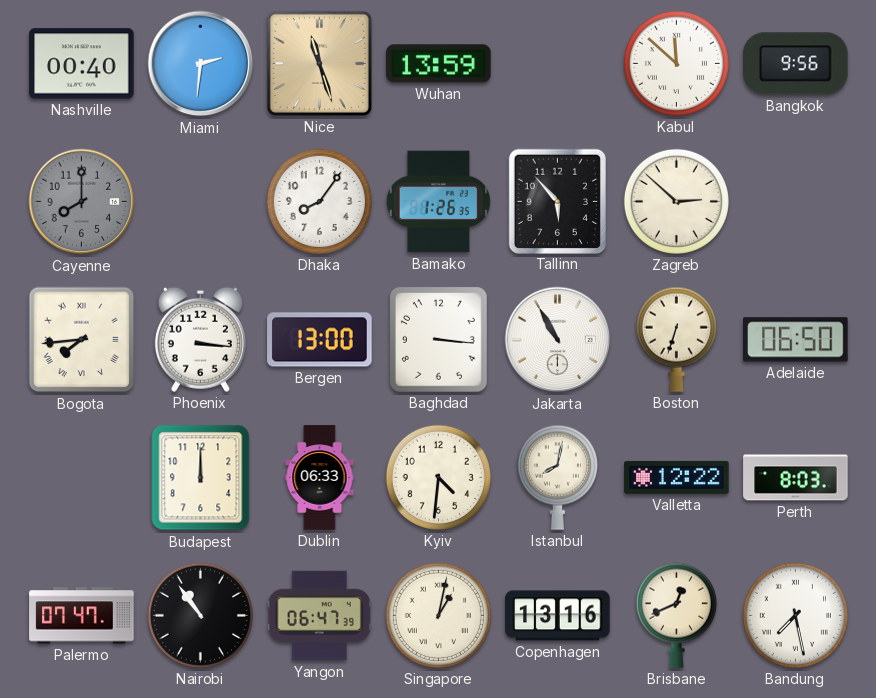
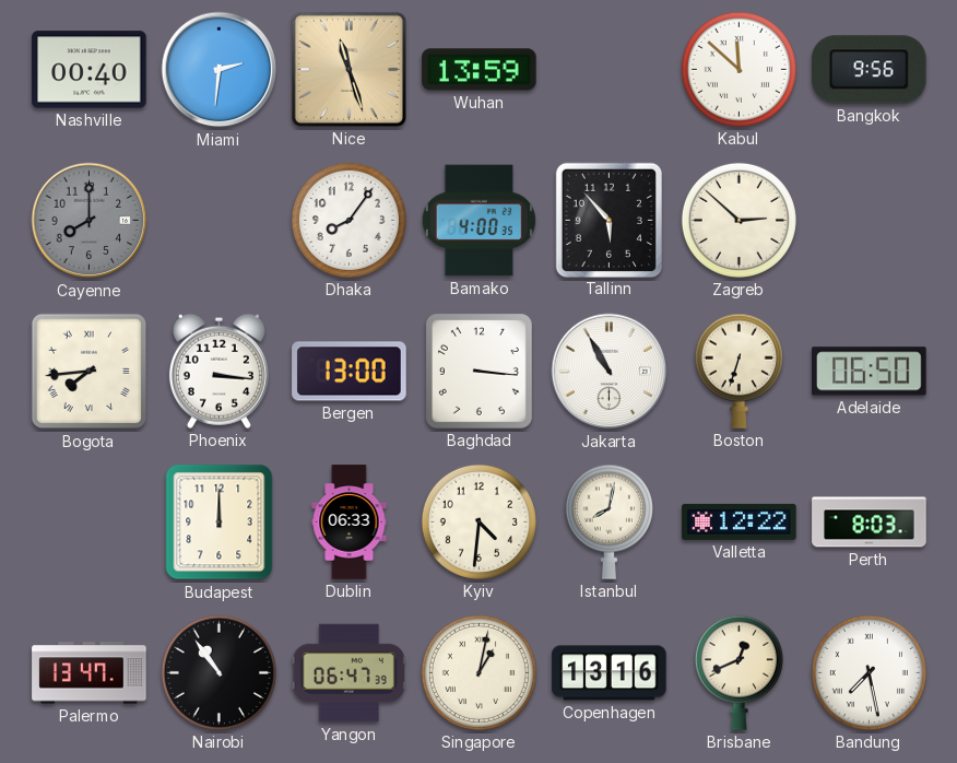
Bamako: 1:26 -> 4:00 (478, 221)
Palermo: 07:47 -> 13:47 (90, 673)
